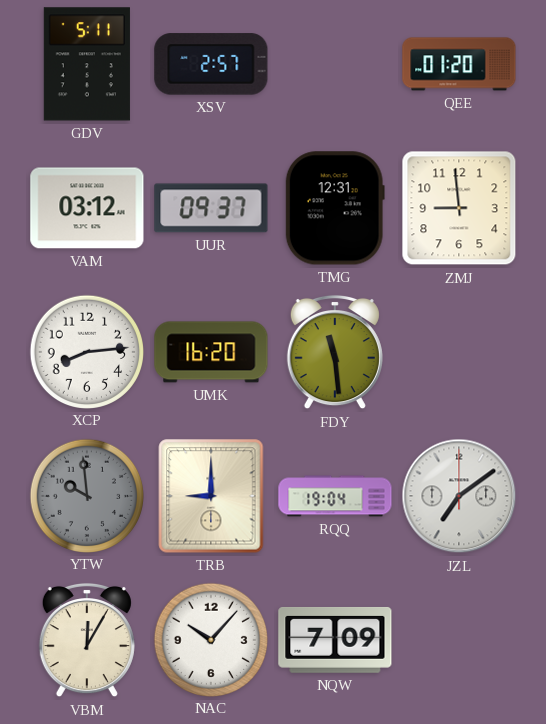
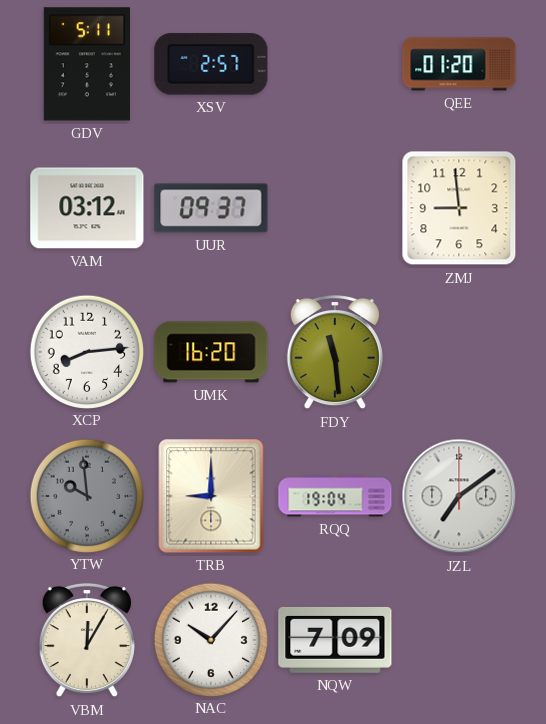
TMG: 12:31 -> none (335, 208)
